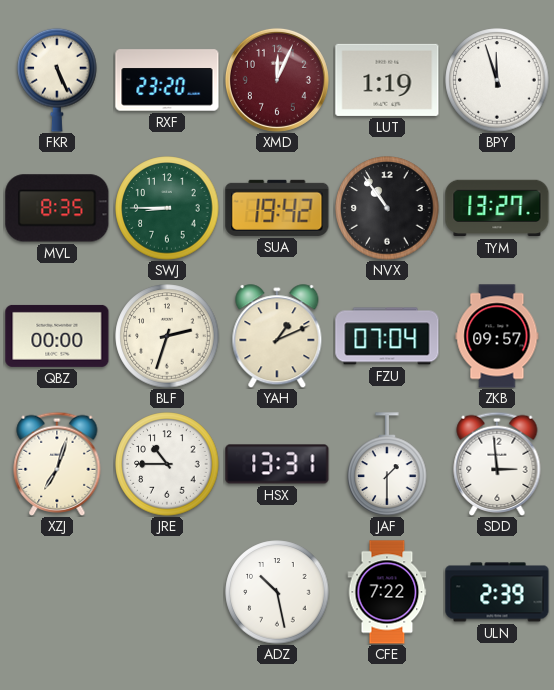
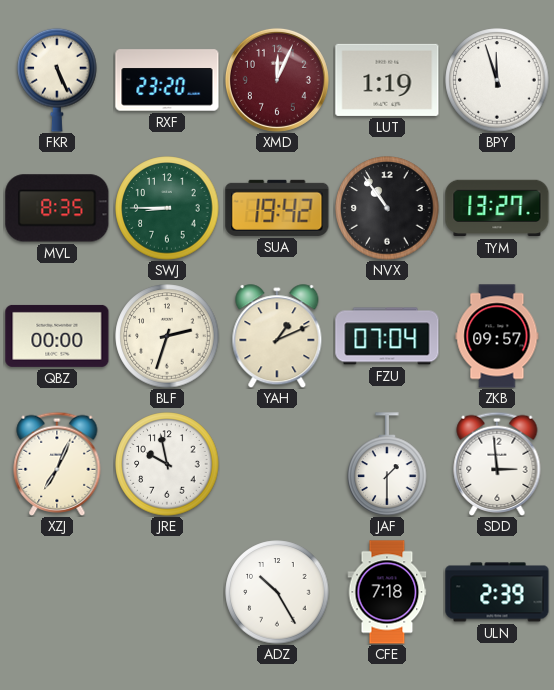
XZJ: 7:03 -> 7:04 (57, 464)
JRE: 10:45 -> 9:58 (167, 464)
HSX: 13:31 -> none (277, 464)
ADZ: 10:28 -> 10:25 (277, 592)
CFE: 7:22 -> 7:18 (387, 592)
